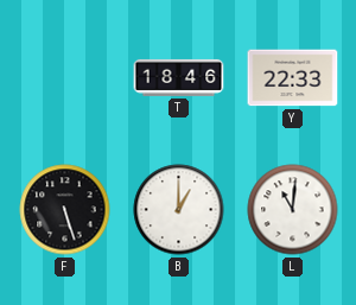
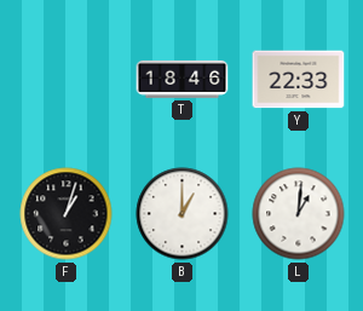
F: 5:27 -> 1:03 (67, 214)
L: 11:01 -> 1:01 (299, 214)
